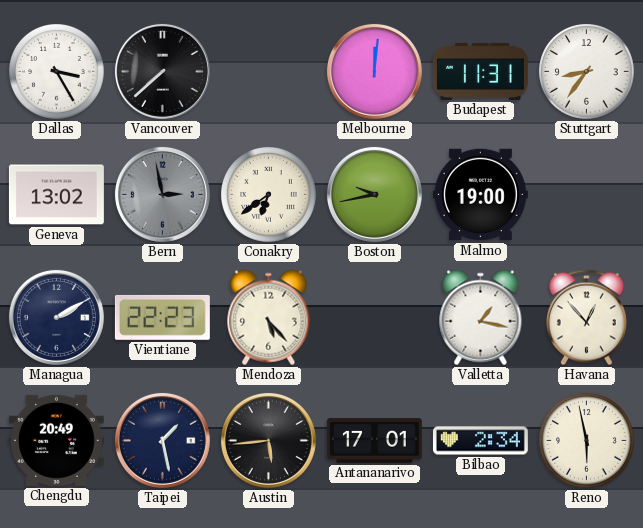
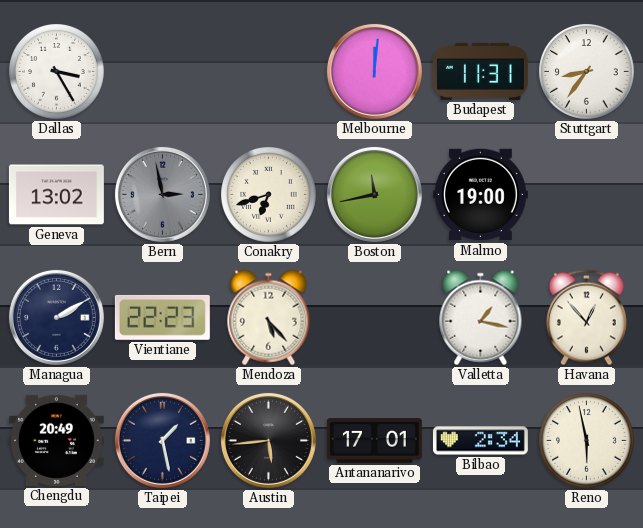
Vancouver: 7:38 -> none (162, 71)
Conakry: 6:39 -> 6:42 (269, 195)
Boston: 9:43 -> 11:43 (374, 194)
